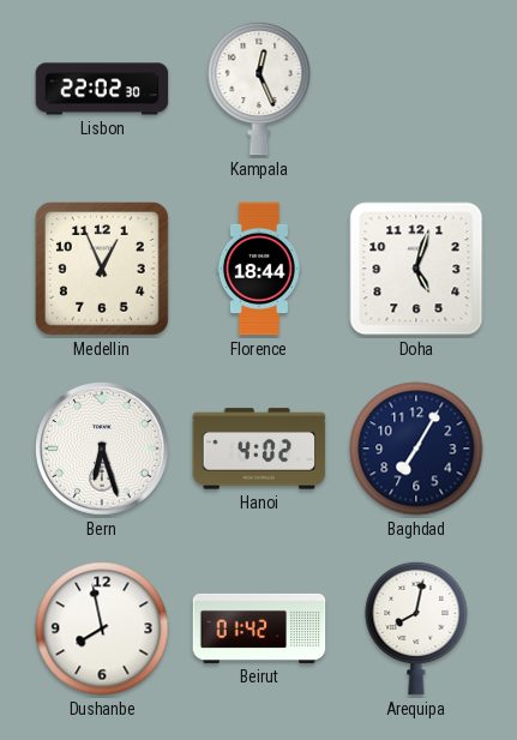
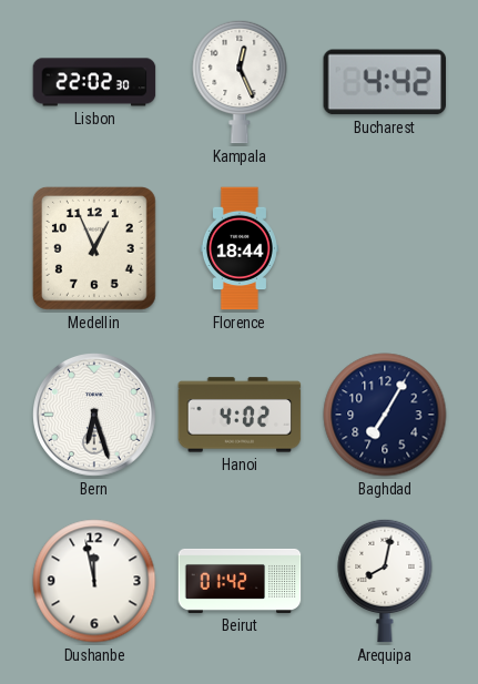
Bucharest: none -> 4:42 (384, 82)
Doha: 5:03 -> none (416, 269)
Dushanbe: 7:58 -> 11:58 (94, 581)
